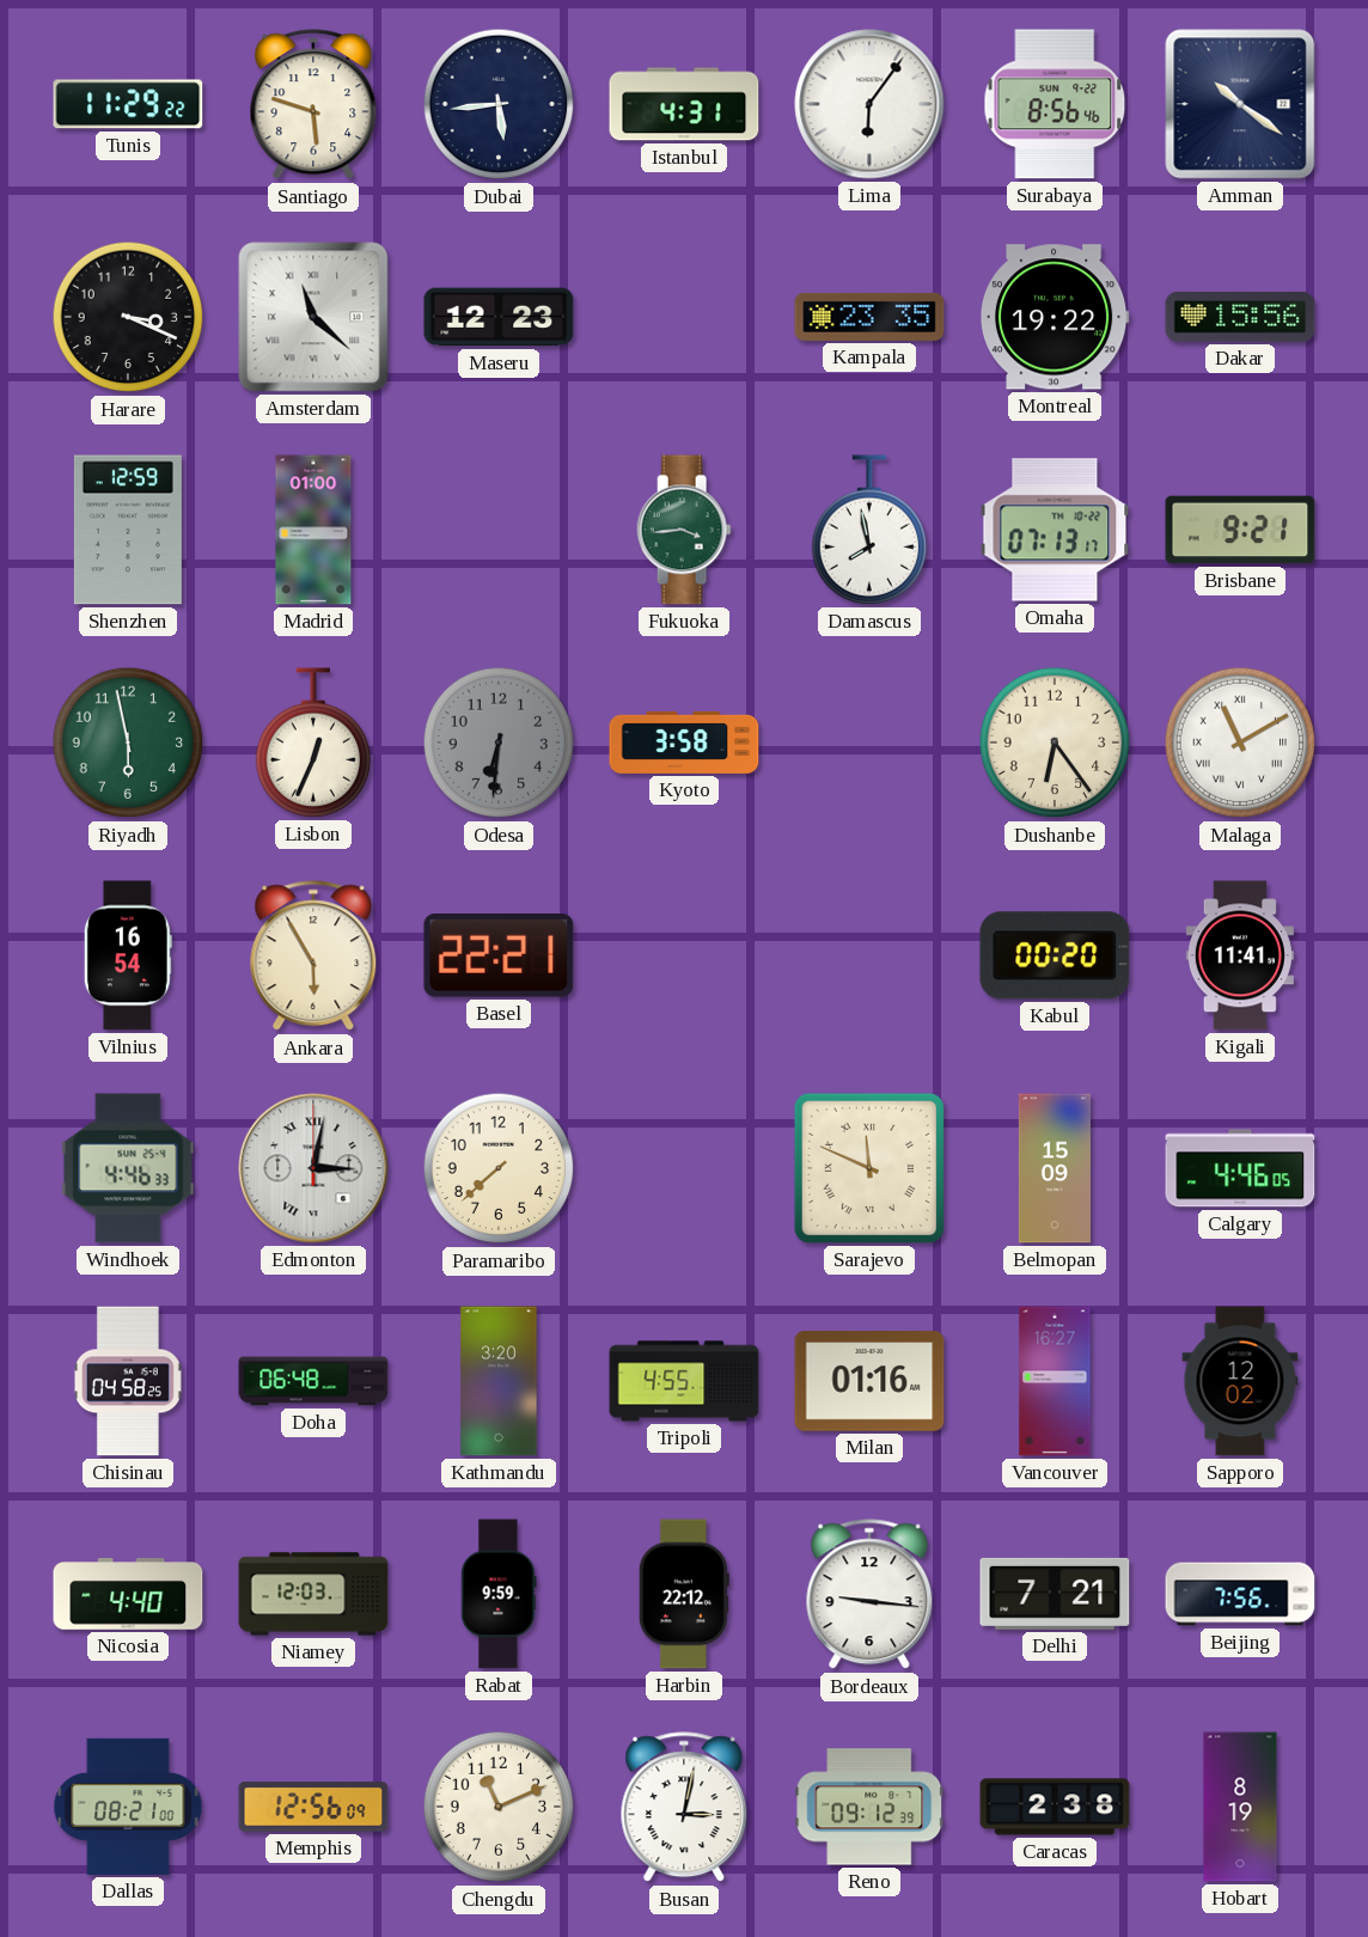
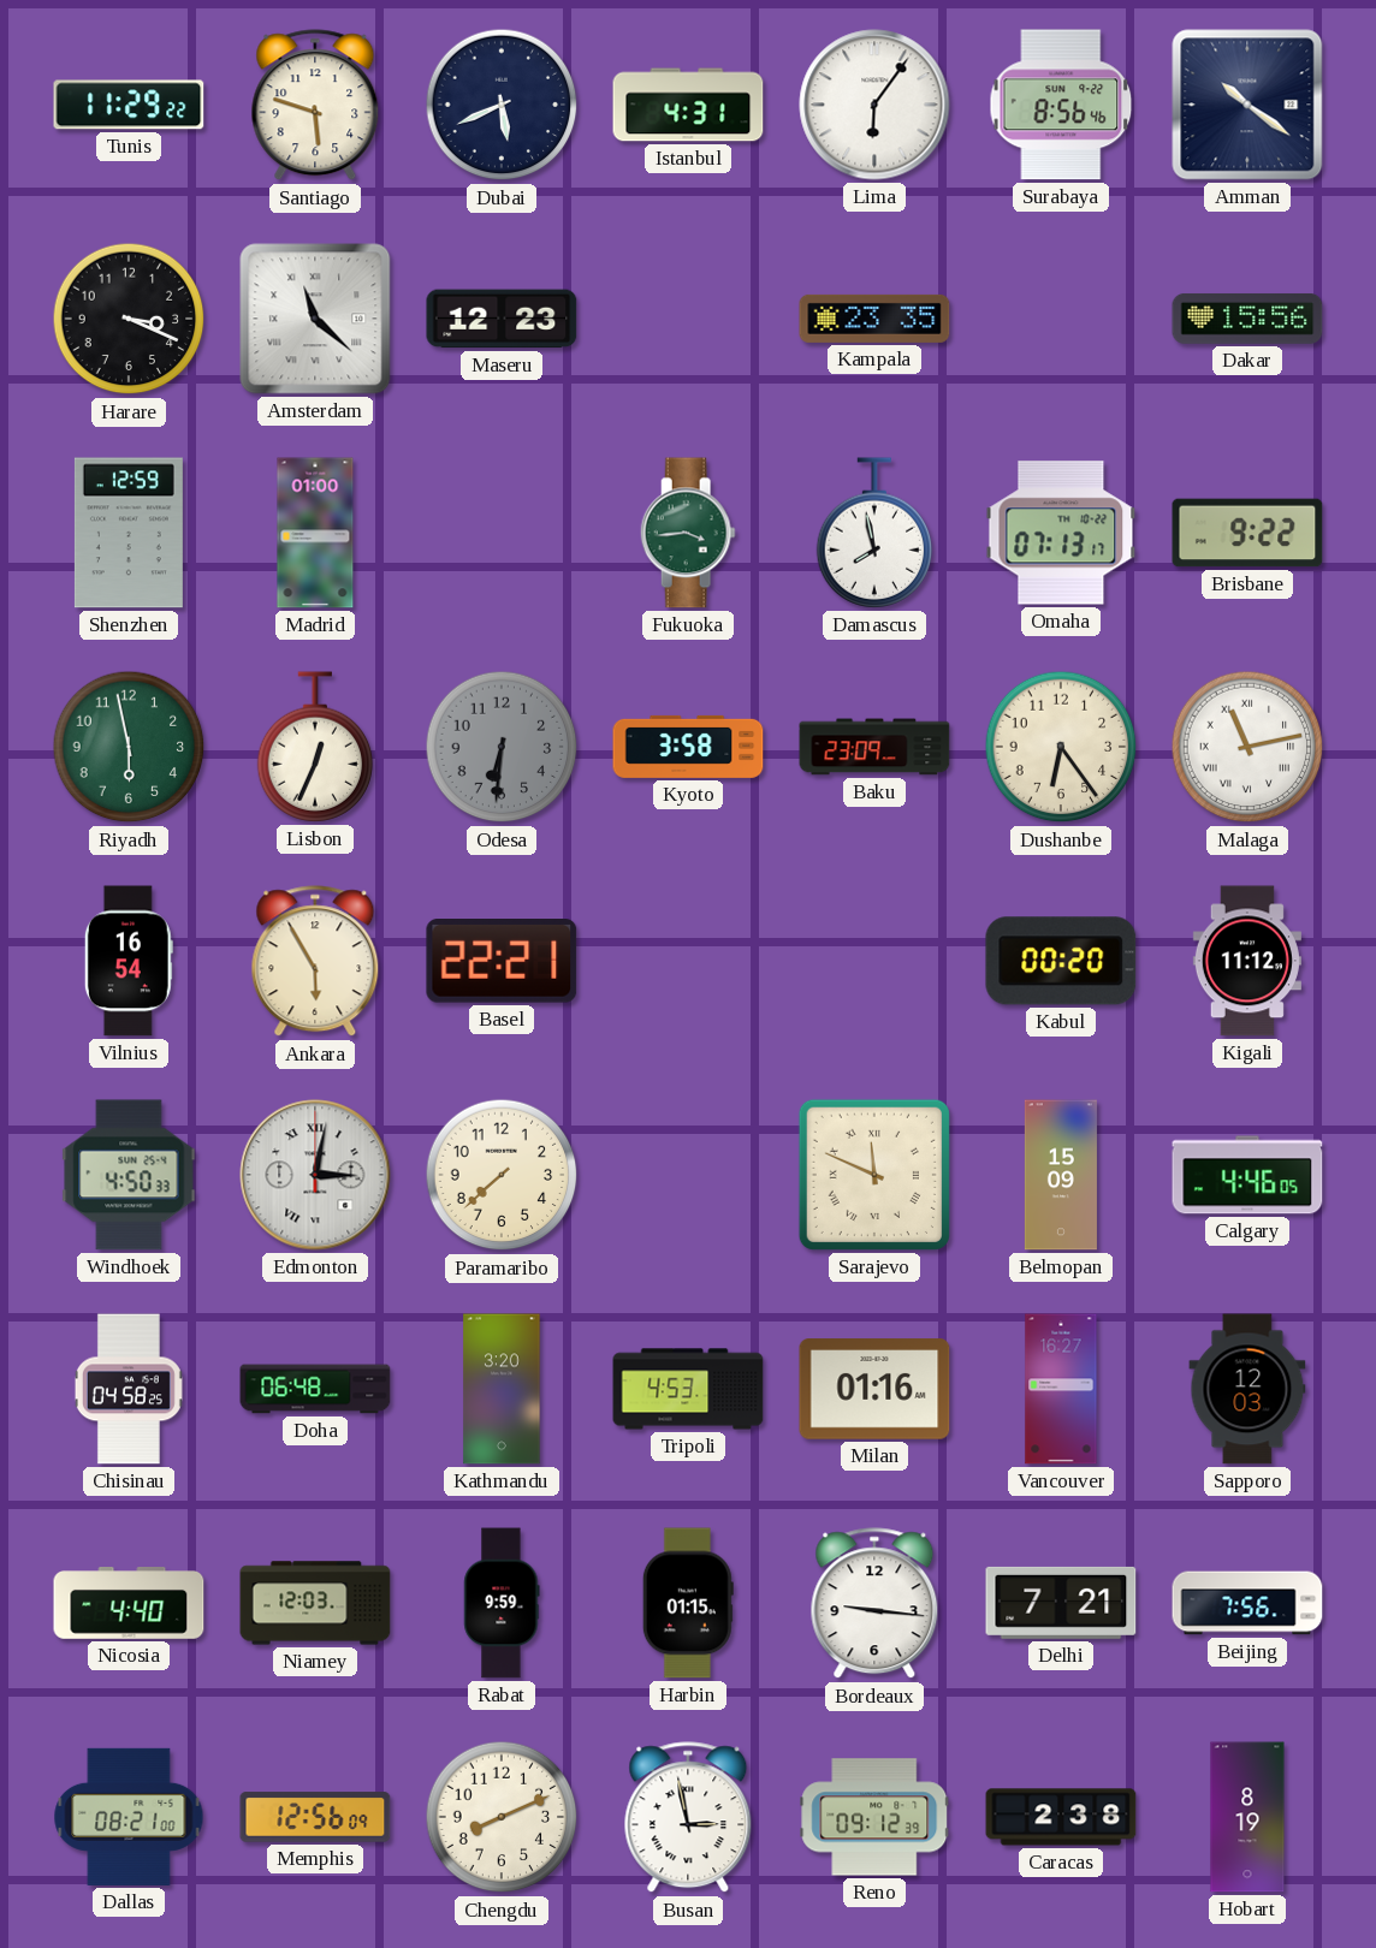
Dubai: 5:44 -> 5:41 (502, 105)
Montreal: 19:22 -> none (1055, 317)
Brisbane: 9:21 -> 9:22 (1247, 533)
Baku: none -> 23:09 (874, 747)
Malaga: 11:10 -> 11:13 (1247, 747)
Kigali: 11:41 -> 11:12 (1247, 961)
Windhoek: 4:46 -> 4:50 (129, 1175)
Tripoli: 4:55 -> 4:53 (688, 1389)
Sapporo: 12:02 -> 12:03 (1247, 1389)
Harbin: 22:12 -> 01:15 (688, 1603)
Chengdu: 11:11 -> 8:11 (502, 1817)
Busan: 3:02 -> 2:58 (688, 1818)
